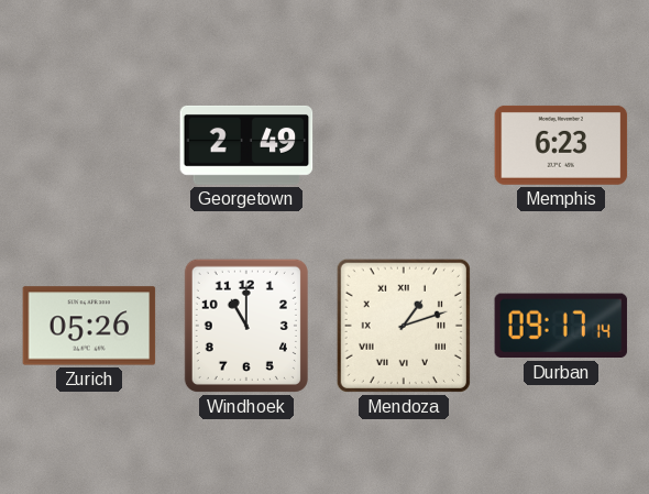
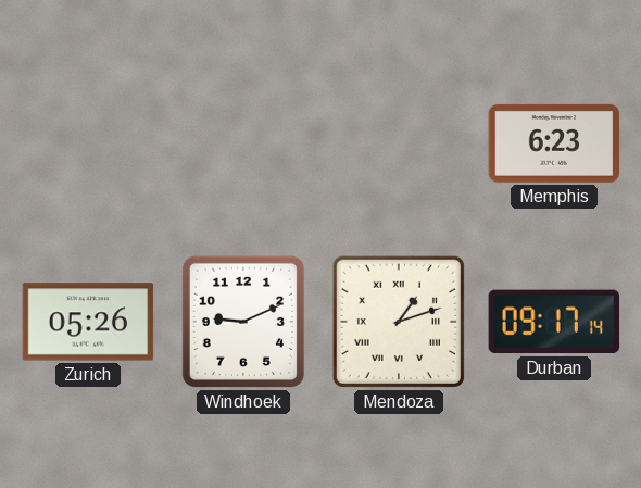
Georgetown: 2:49 -> none (246, 145)
Windhoek: 11:00 -> 9:11 (243, 322)
